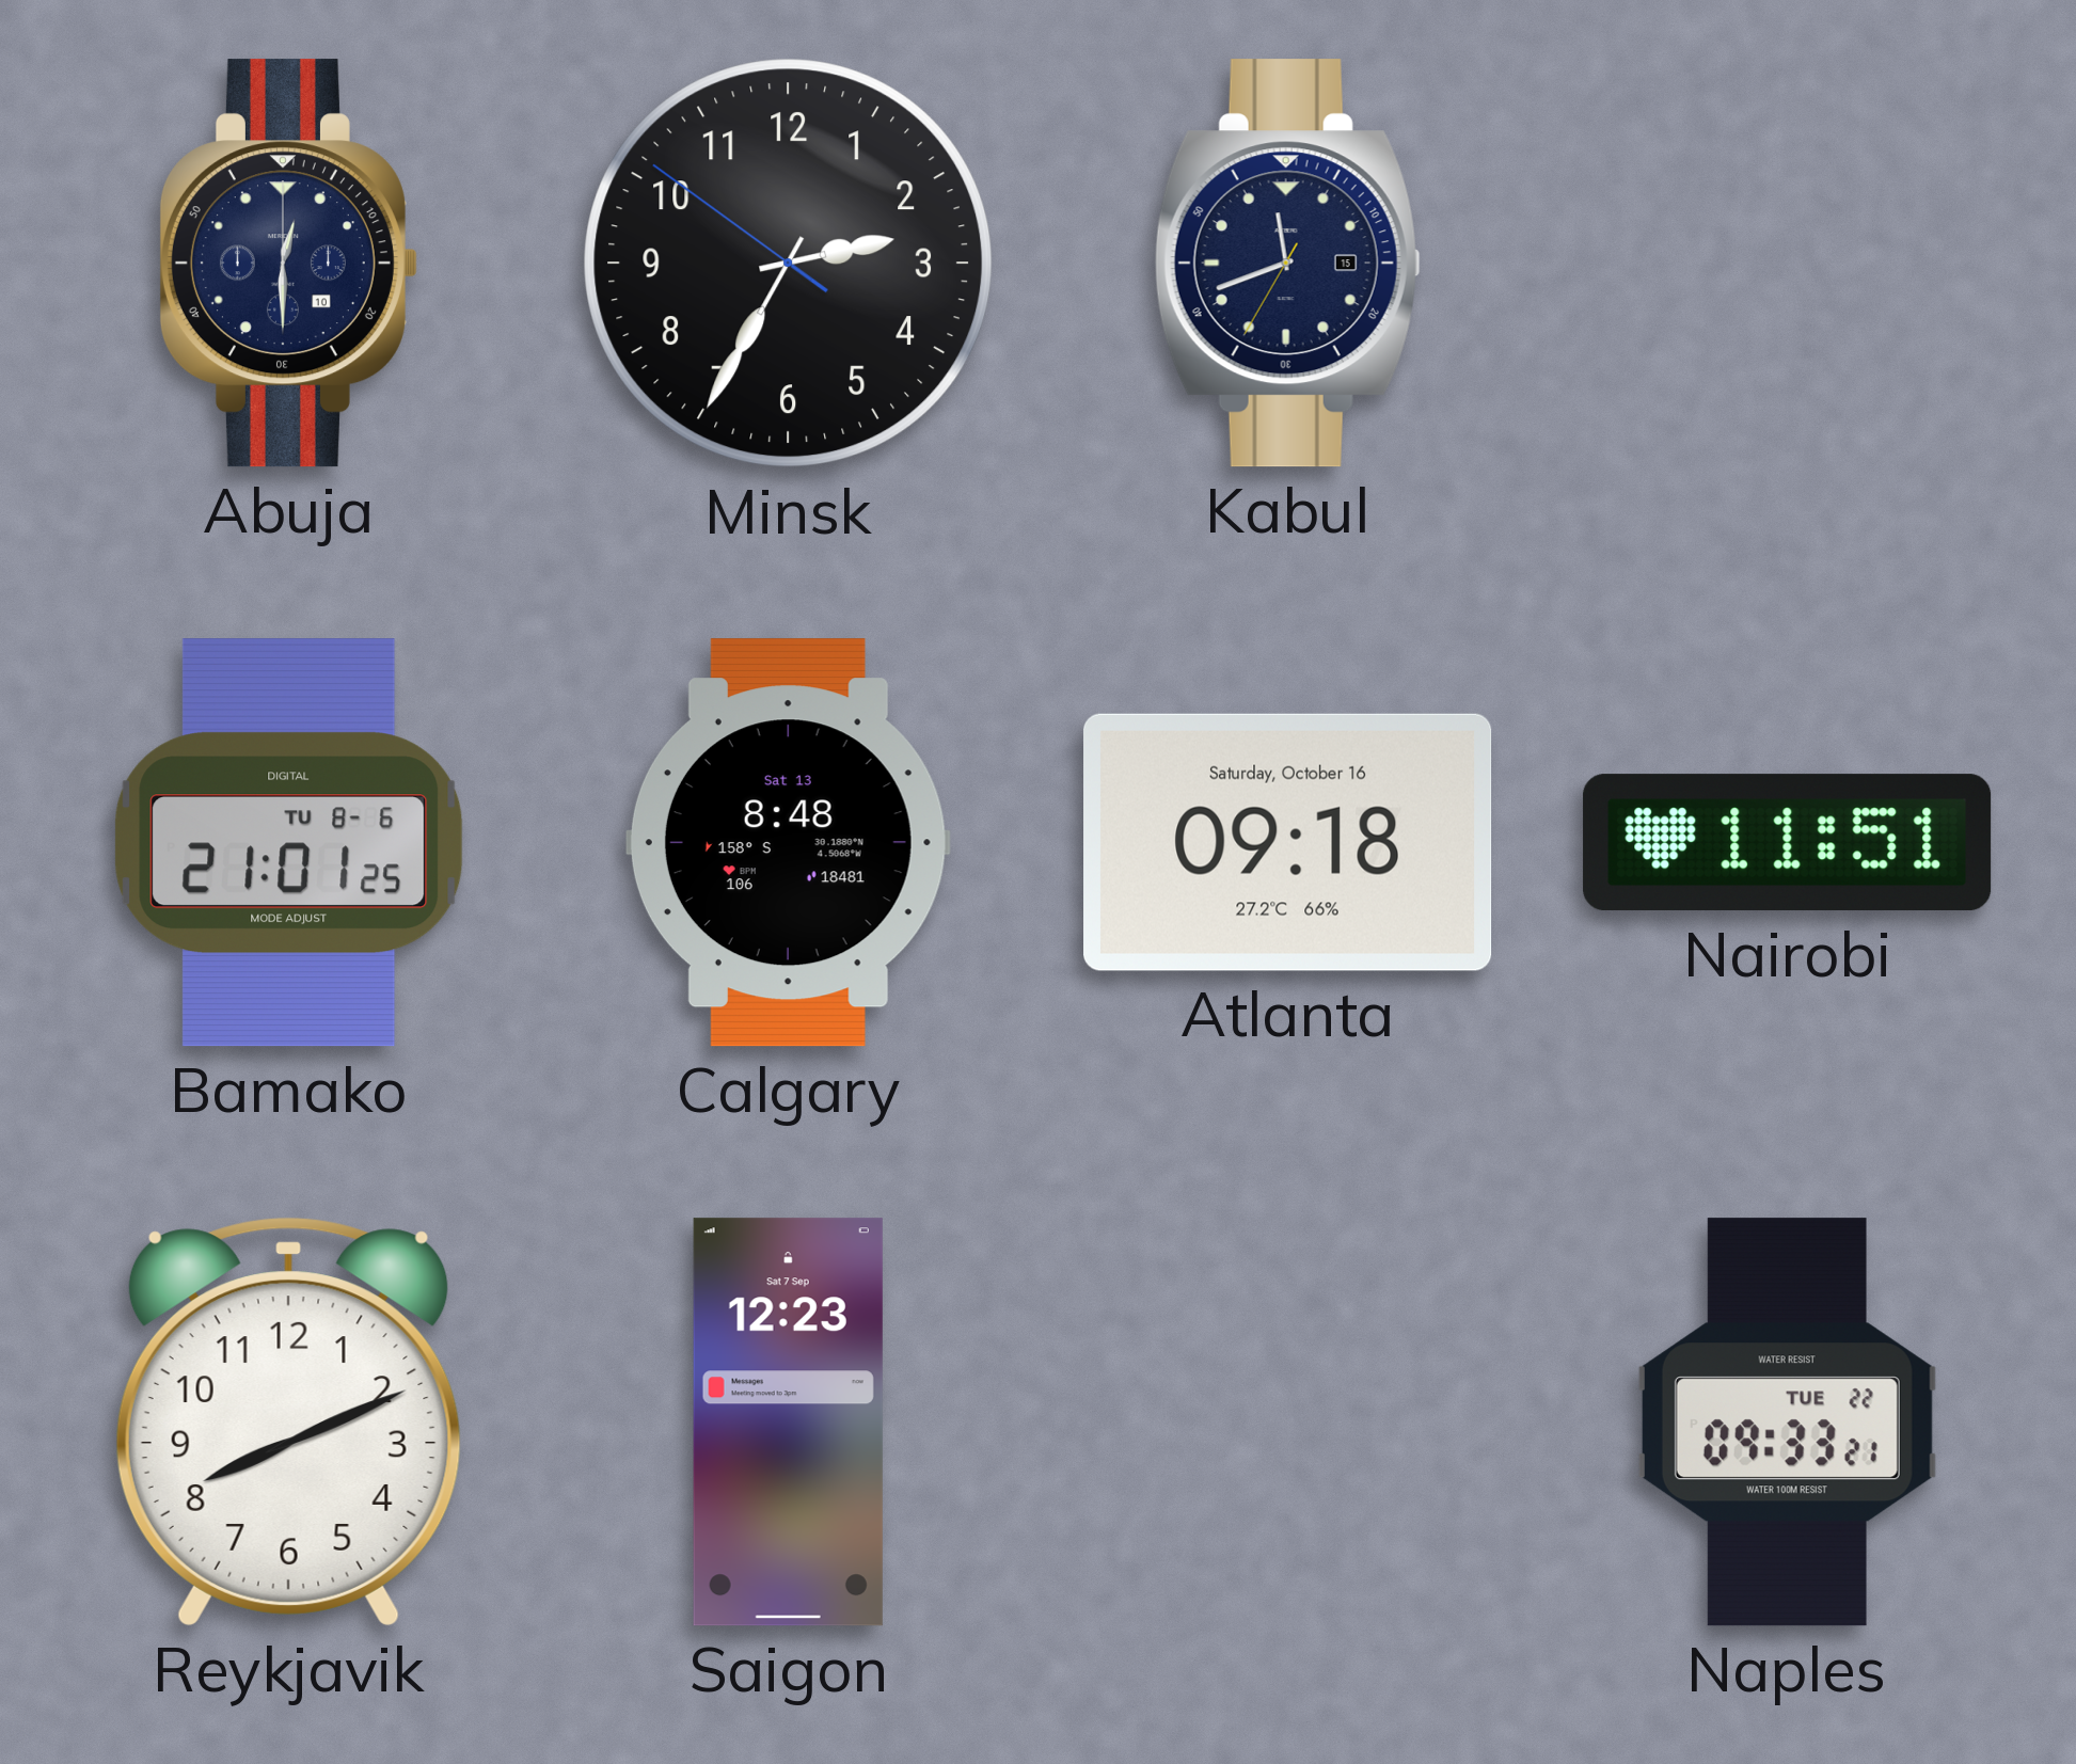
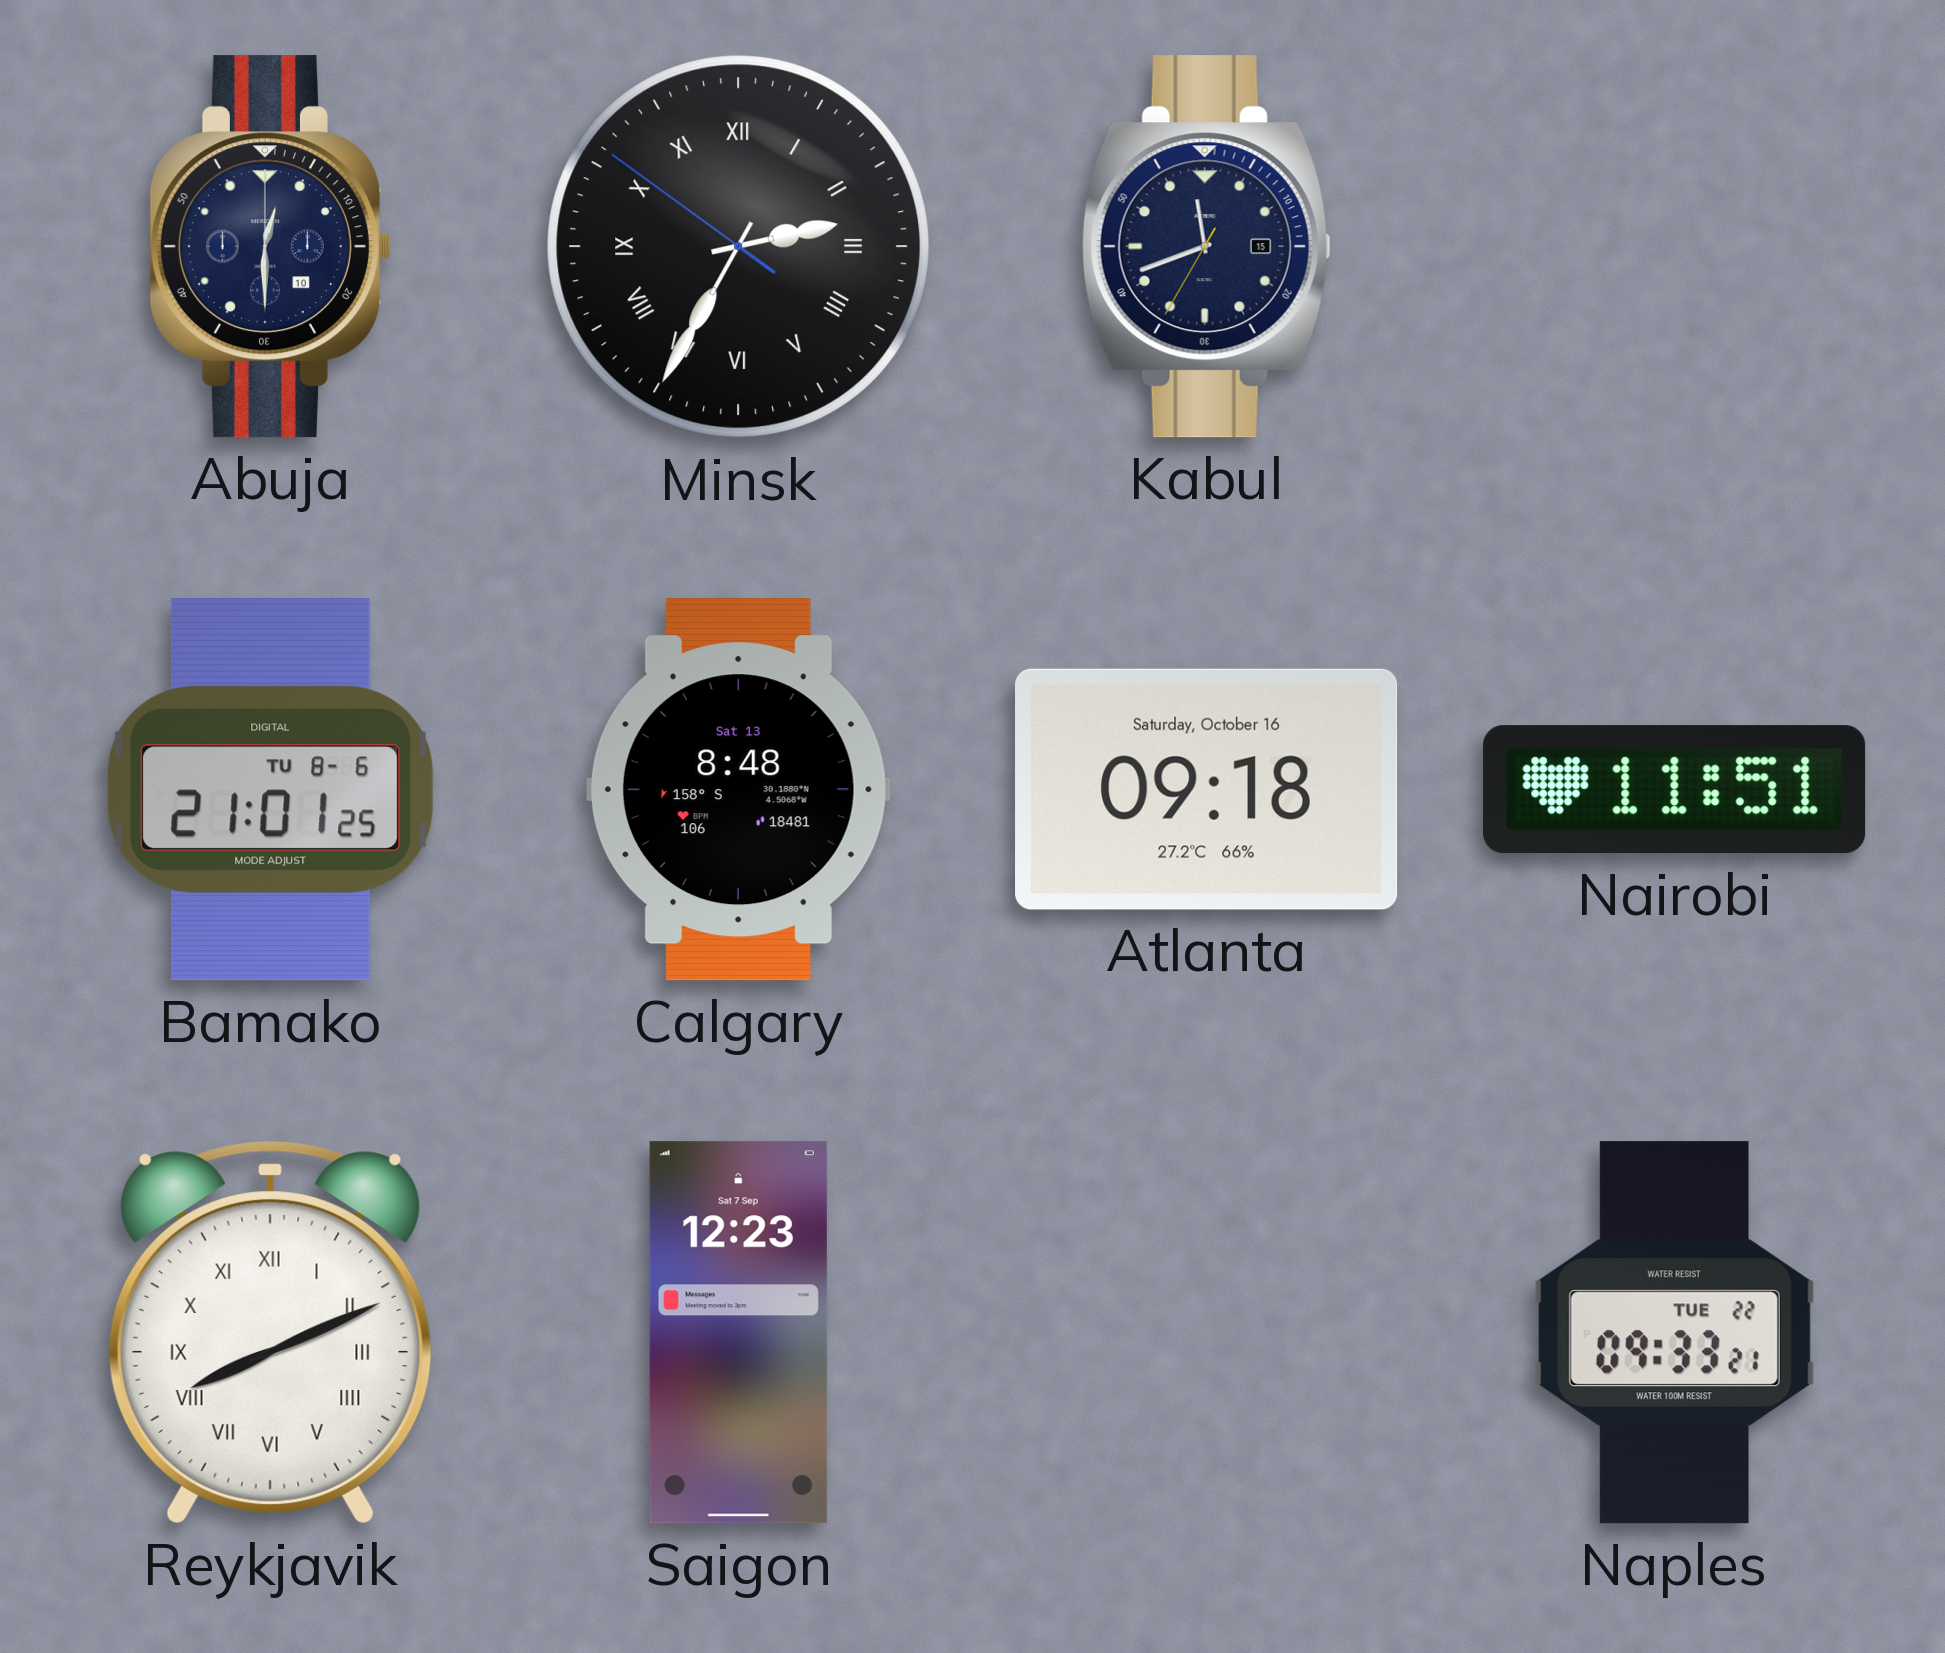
Minsk numerals: Arabic -> Roman (739, 247)
Reykjavik numerals: Arabic -> Roman (270, 1332)
